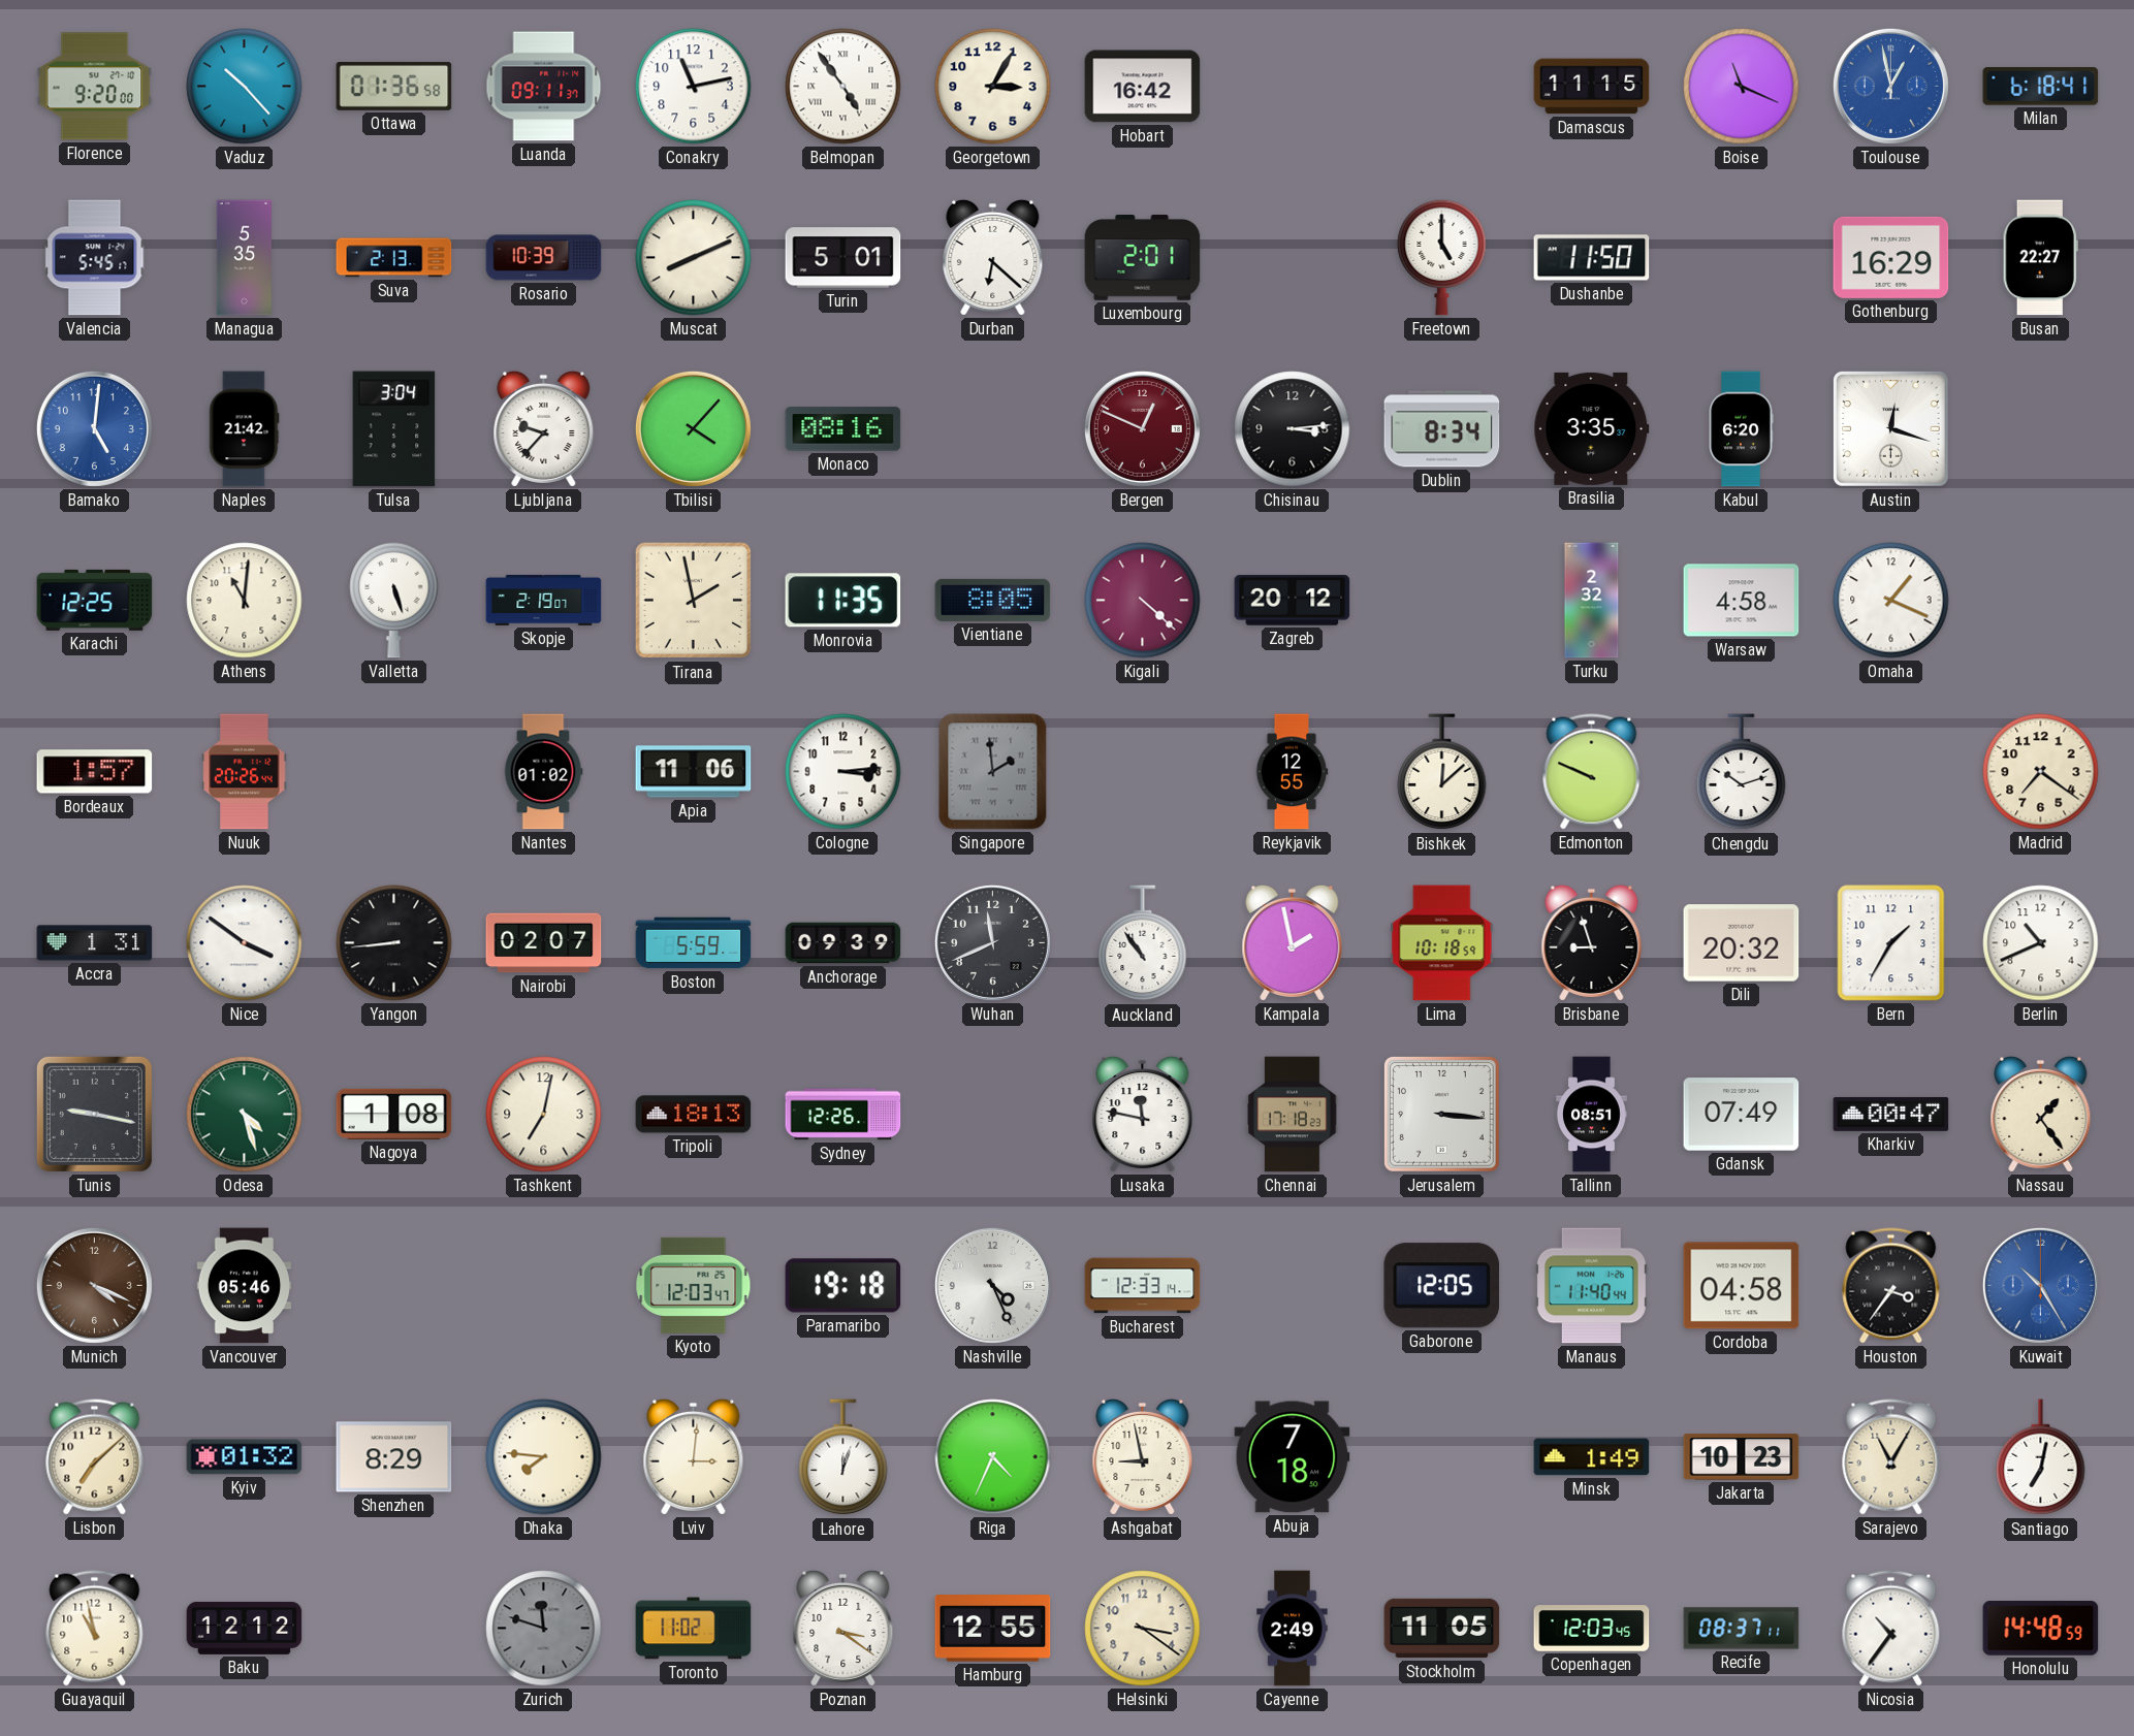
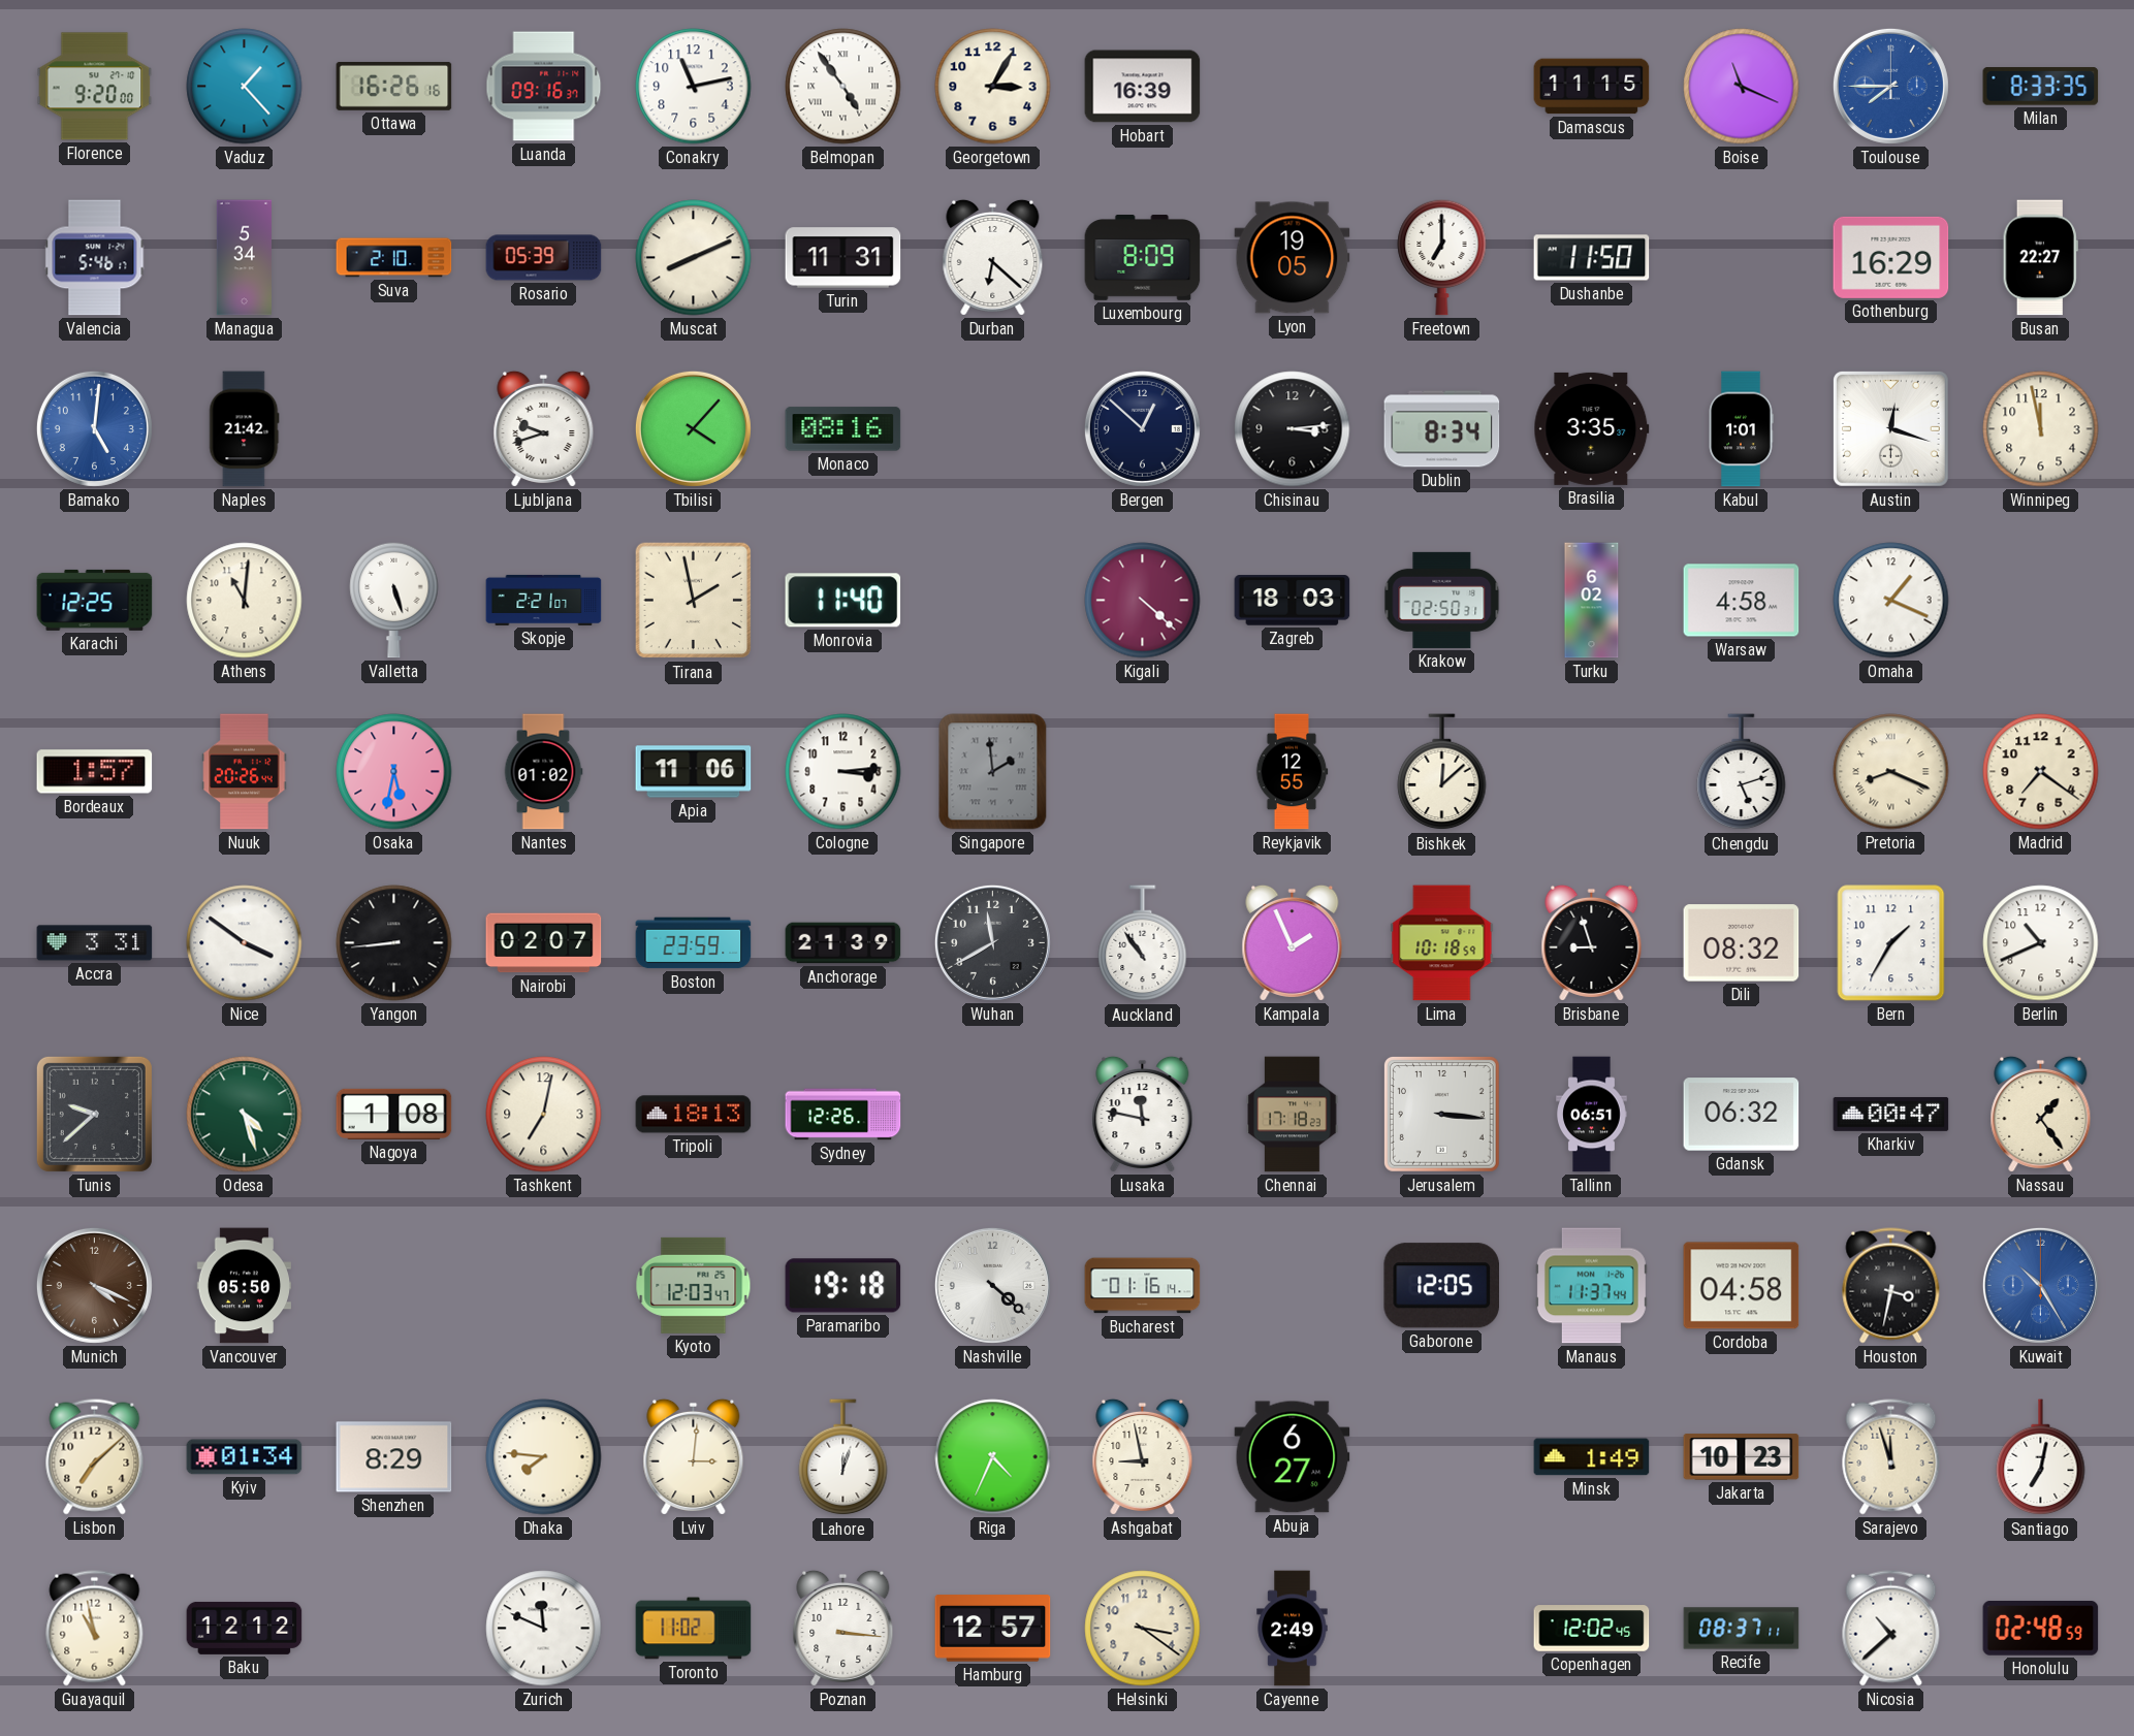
Vaduz: 10:23 -> 1:23 (245, 87)
Ottawa: 01:36 -> 16:26 (394, 86)
Luanda: 09:11 -> 09:16 (544, 87)
Hobart: 16:42 -> 16:39 (1143, 87)
Toulouse: 12:58 -> 7:45 (1890, 86)
Milan: 6:18 -> 8:33 (2041, 87)
Valencia: 5:45 -> 5:46 (95, 258)
Managua: 5:35 -> 5:34 (244, 258)
Suva: 2:13 -> 2:10 (394, 258)
Rosario: 10:39 -> 05:39 (544, 258)
Turin: 5:01 -> 11:31 (843, 258)
Luxembourg: 2:01 -> 8:09 (1143, 258)
Lyon: none -> 19:05 (1293, 258)
Freetown: 5:00 -> 7:00 (1442, 257)
Tulsa: 3:04 -> none (394, 429)
Ljubljana: 9:37 -> 9:42 (544, 428)
Bergen: 12:49 -> 12:52 (1142, 428)
Bergen dial: burgundy -> navy (1142, 428)
Kabul: 6:20 -> 1:01 (1741, 429)
Winnipeg: none -> 11:58 (2041, 429)
Skopje: 2:19 -> 2:21 (544, 600)
Monrovia: 11:35 -> 11:40 (843, 601)
Vientiane: 8:05 -> none (993, 600)
Zagreb: 20:12 -> 18:03 (1293, 601)
Krakow: none -> 02:50 (1442, 600)
Turku: 2:32 -> 6:02 (1592, 601)
Osaka: none -> 5:32 (394, 772)
Edmonton: 9:49 -> none (1592, 772)
Chengdu: 10:12 -> 5:12 (1742, 772)
Pretoria: none -> 8:19 (1891, 772)
Accra: 1:31 -> 3:31 (95, 943)
Boston: 5:59 -> 23:59 (694, 943)
Anchorage: 09:39 -> 21:39 (843, 943)
Wuhan: 11:41 -> 11:40 (992, 942)
Kampala: 1:58 -> 1:56 (1293, 942)
Dili: 20:32 -> 08:32 (1742, 943)
Tunis: 9:17 -> 9:38 (94, 1114)
Tallinn: 08:51 -> 06:51 (1592, 1115)
Gdansk: 07:49 -> 06:32 (1742, 1115)
Vancouver: 05:46 -> 05:50 (245, 1286)
Nashville: 4:26 -> 4:22 (992, 1285)
Bucharest: 12:33 -> 01:16 (1143, 1286)
Manaus: 11:40 -> 11:37 (1591, 1286)
Houston: 3:36 -> 3:32 (1891, 1286)
Kyiv: 01:32 -> 01:34 (245, 1457)
Abuja: 7:18 -> 6:27 (1293, 1457)
Sarajevo: 11:05 -> 11:57 (1891, 1457)
Zurich: 11:48 -> 11:49 (544, 1629)
Zurich dial: grey -> white (544, 1629)
Poznan: 3:21 -> 3:16 (843, 1628)
Hamburg: 12:55 -> 12:57 (993, 1629)
Stockholm: 11:05 -> none (1442, 1629)
Copenhagen: 12:03 -> 12:02 (1592, 1629)
Nicosia: 10:36 -> 10:38 (1891, 1629)
Honolulu: 14:48 -> 02:48 (2041, 1629)
